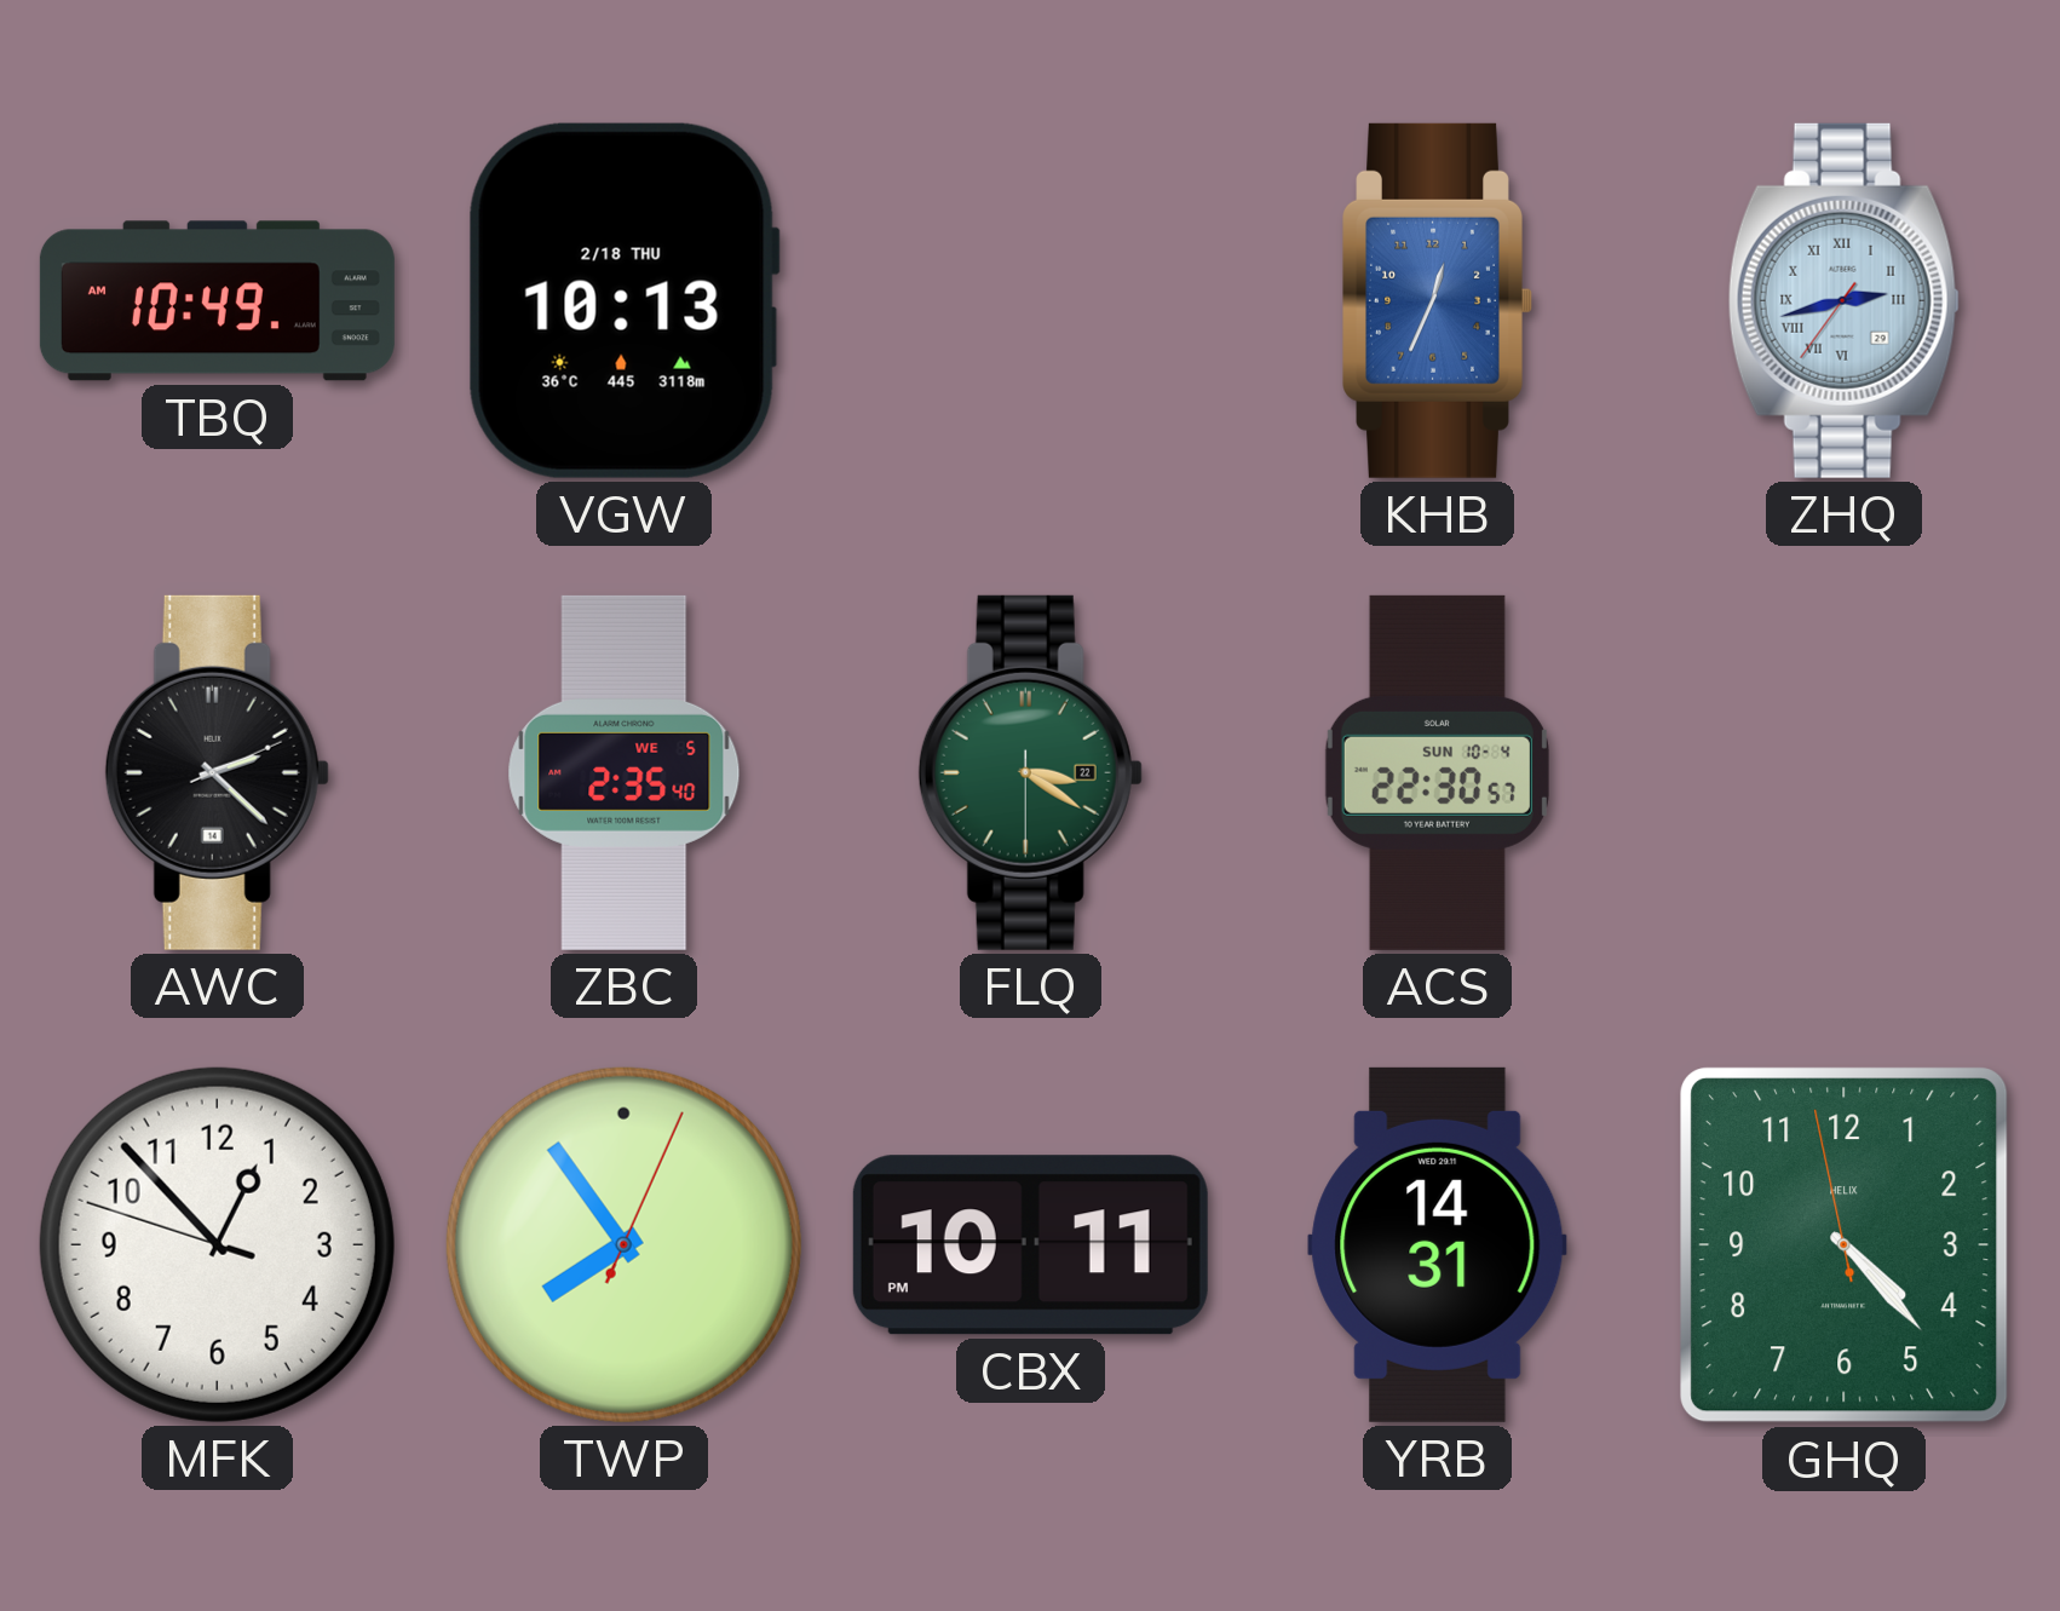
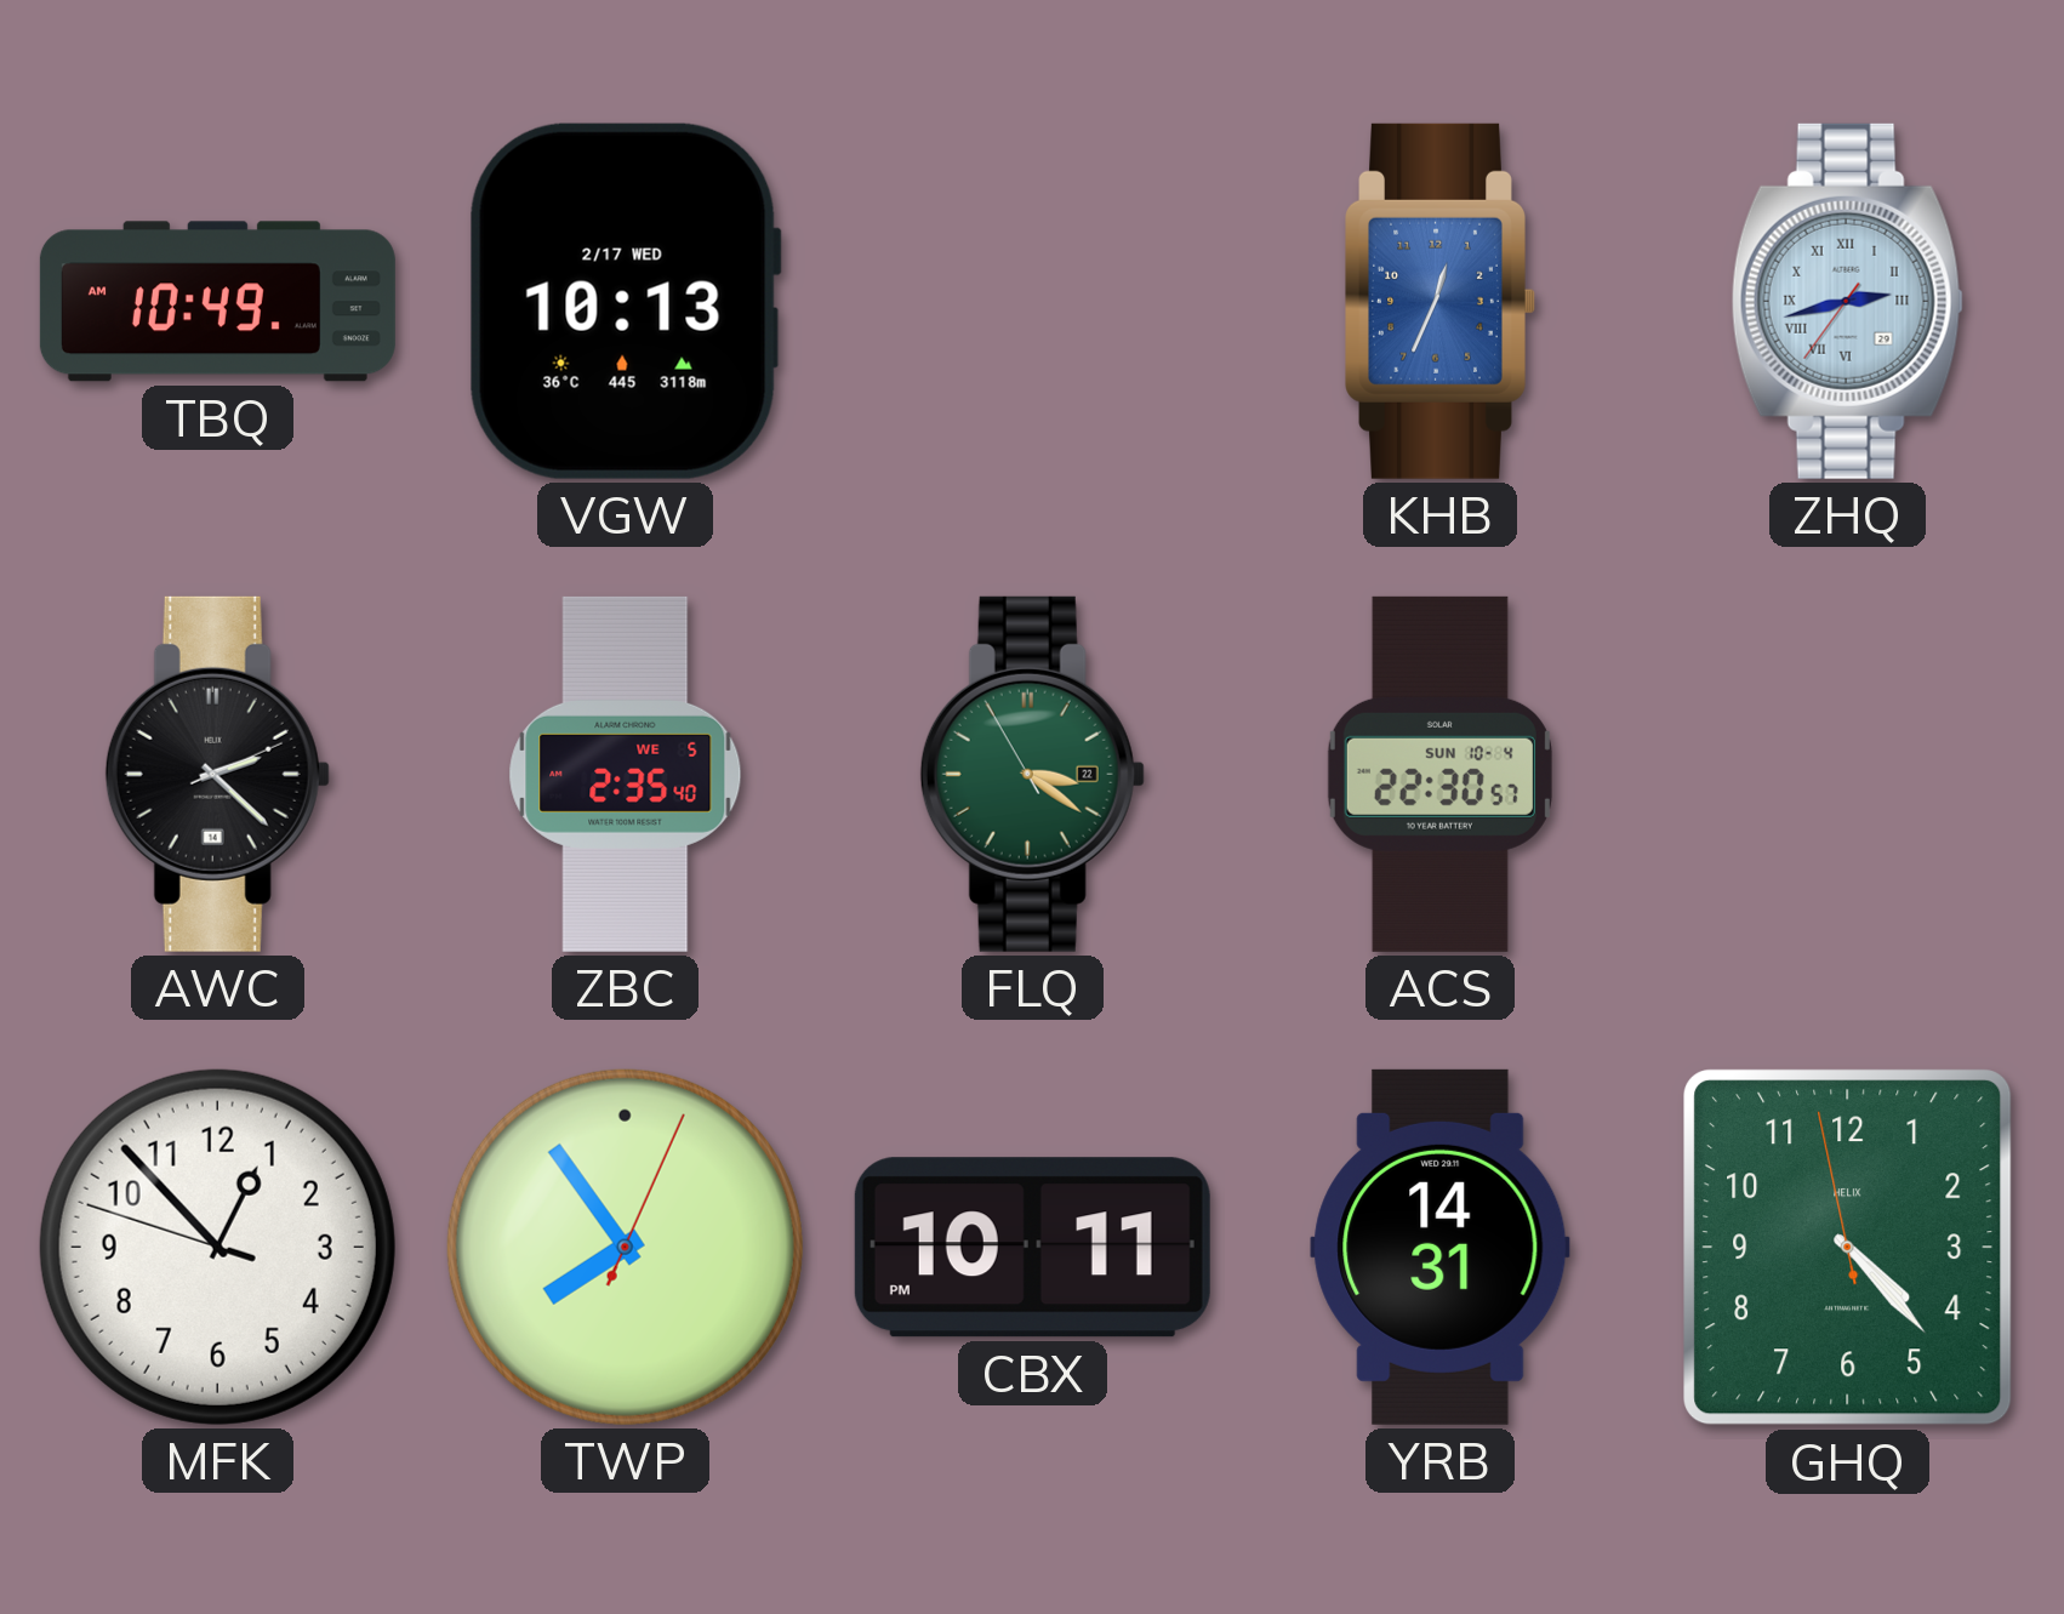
VGW date: 2/18 THU -> 2/17 WED (625, 301)
FLQ: 3:20:30 -> 3:20:55 (1032, 774)
